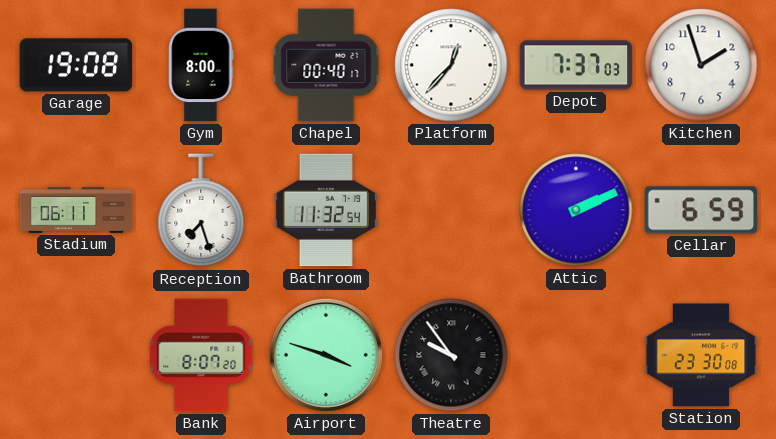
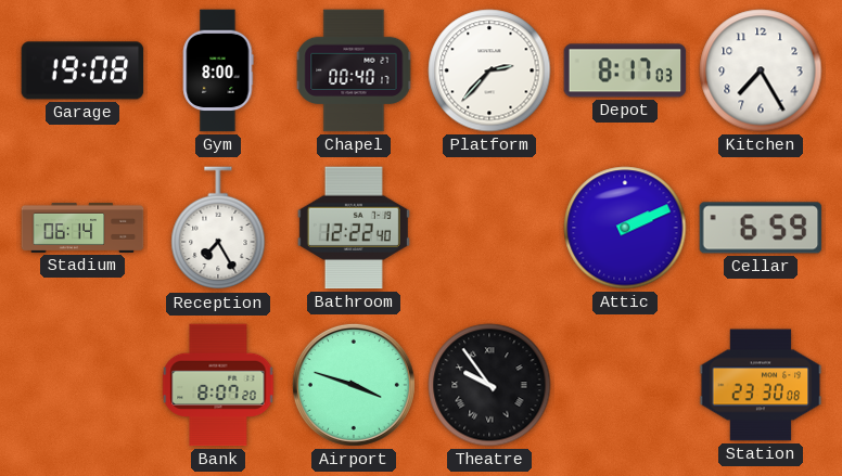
Platform: 12:37 -> 2:37 (489, 70)
Depot: 7:37 -> 8:17 (625, 70)
Kitchen: 1:57 -> 7:25 (761, 70)
Stadium: 06:11 -> 06:14 (82, 228)
Reception: 7:27 -> 7:25 (218, 229)
Bathroom: 11:32 -> 12:22 (354, 228)
